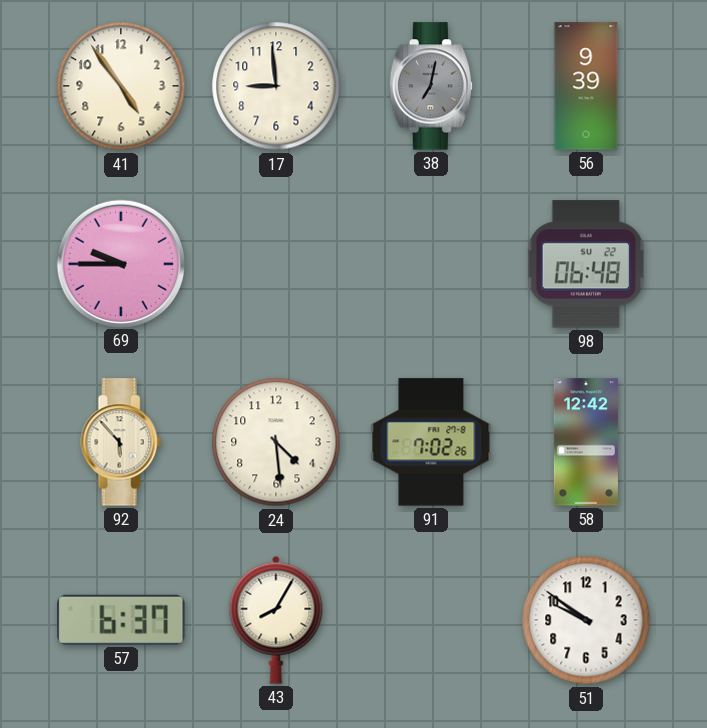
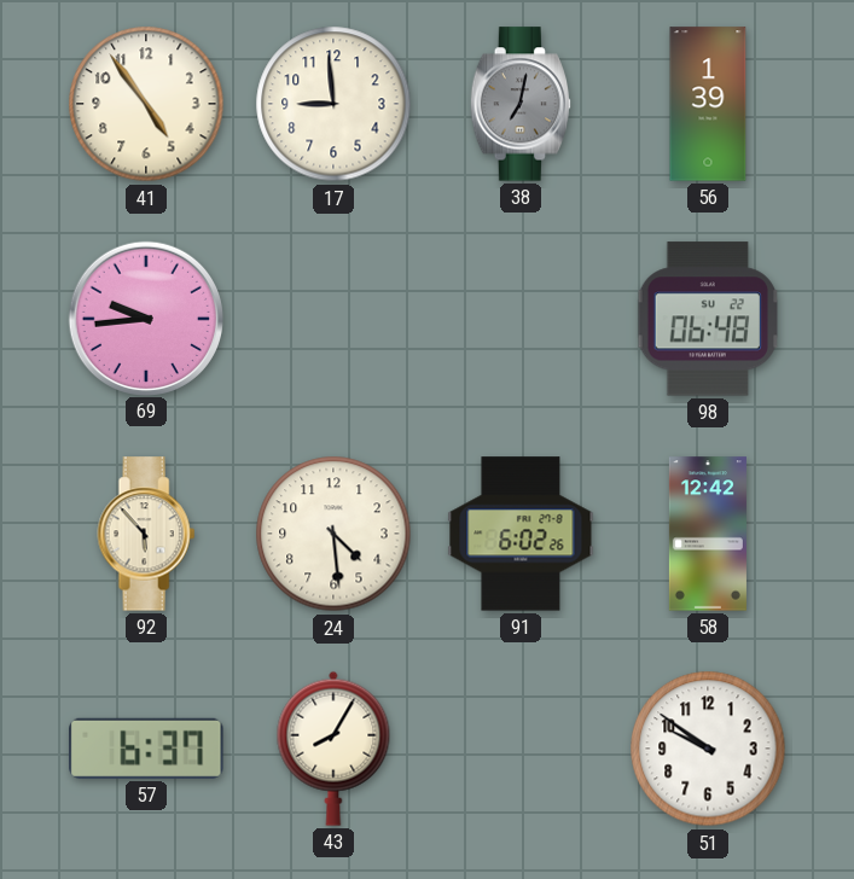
56: 9:39 -> 1:39 (708, 104)
69: 9:45 -> 9:44 (145, 318)
91: 7:02 -> 6:02 (521, 534)
